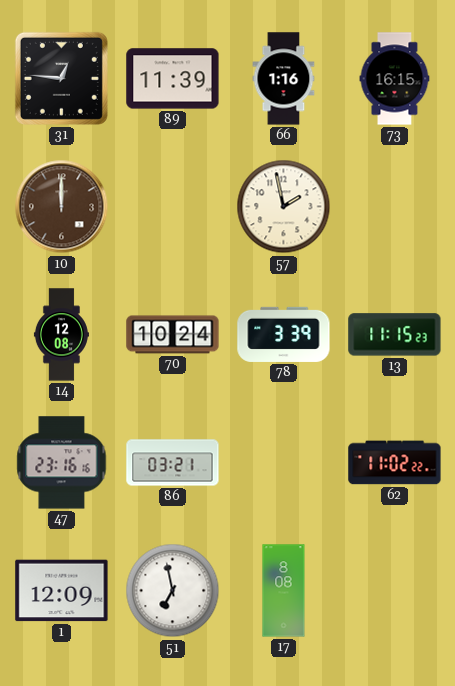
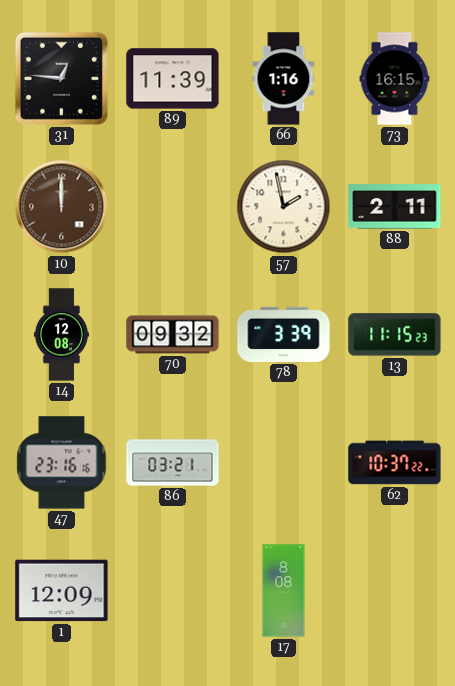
88: none -> 2:11 (395, 207)
70: 10:24 -> 09:32 (173, 335)
62: 11:02 -> 10:37 (395, 463)
51: 6:58 -> none (173, 591)
